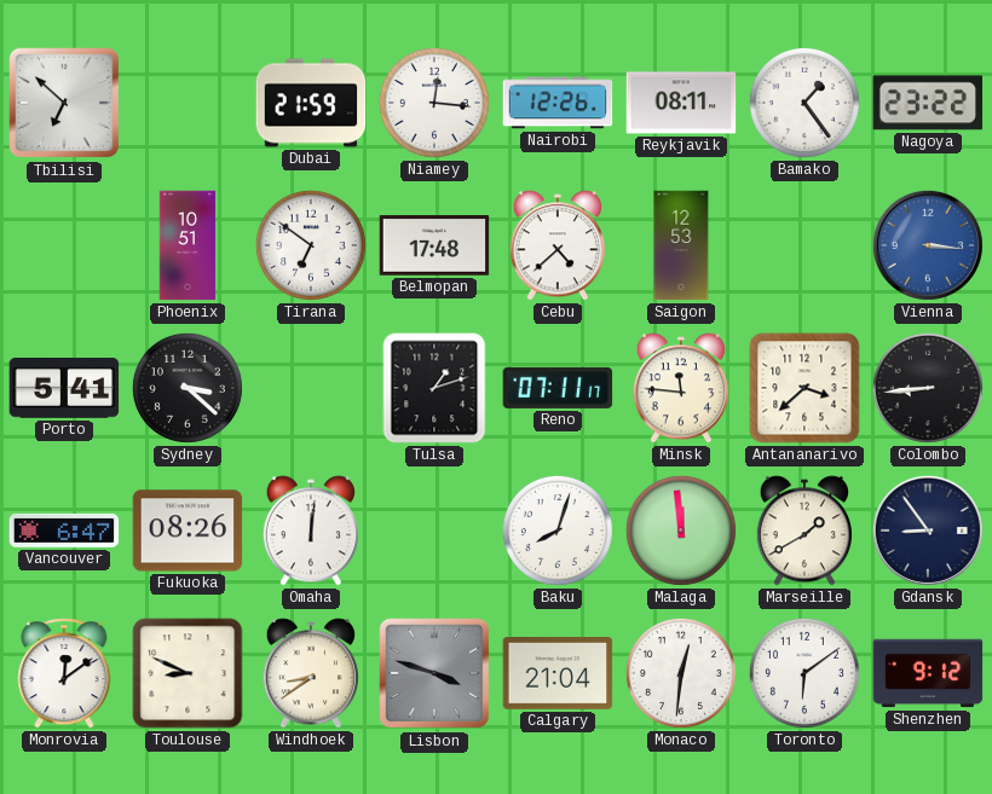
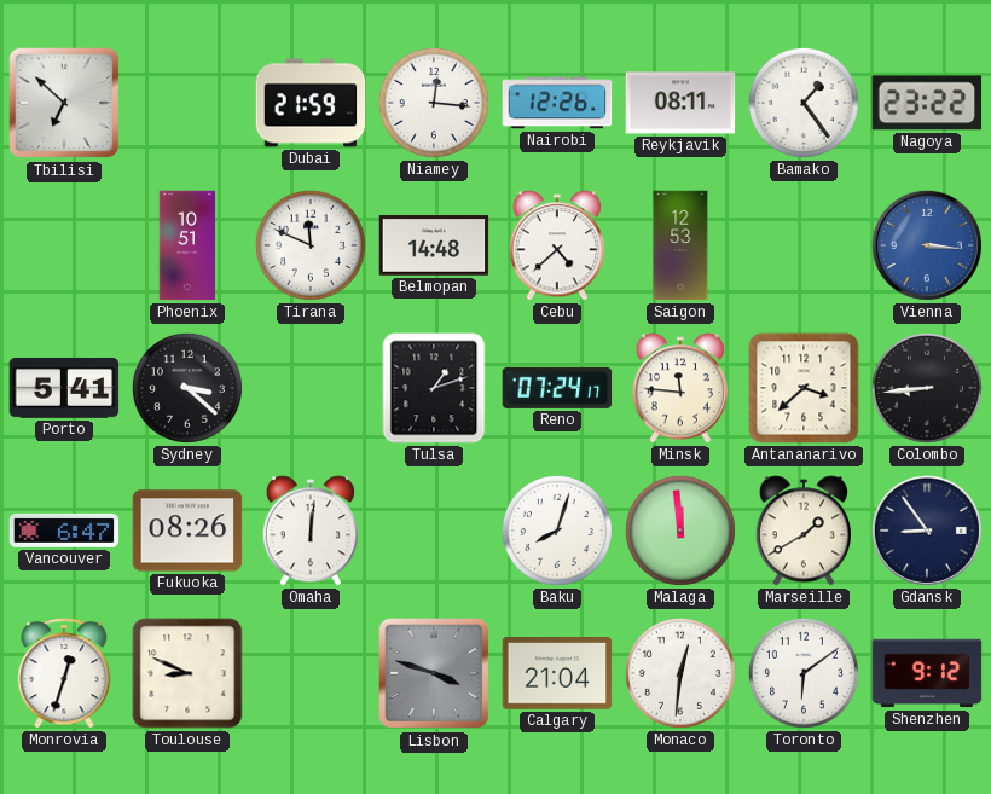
Tirana: 6:51 -> 11:49 (311, 245)
Belmopan: 17:48 -> 14:48 (434, 245)
Reno: 07:11 -> 07:24 (557, 388)
Monrovia: 12:09 -> 12:33 (64, 673)
Windhoek: 8:39 -> none (310, 673)
